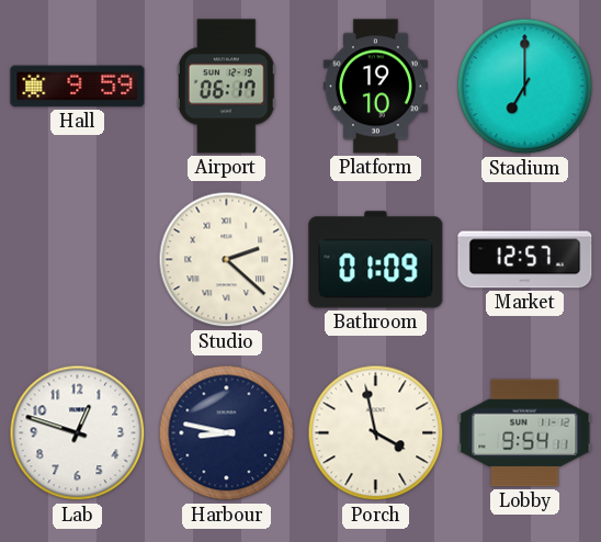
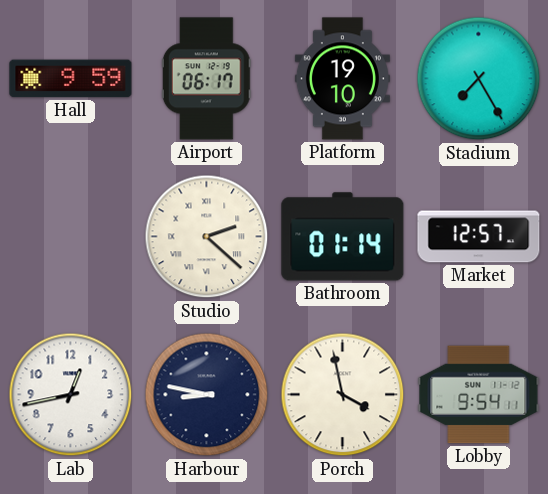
Stadium: 7:00 -> 7:25 (479, 79)
Bathroom: 01:09 -> 01:14 (343, 237)
Lab: 12:48 -> 12:43 (71, 395)
